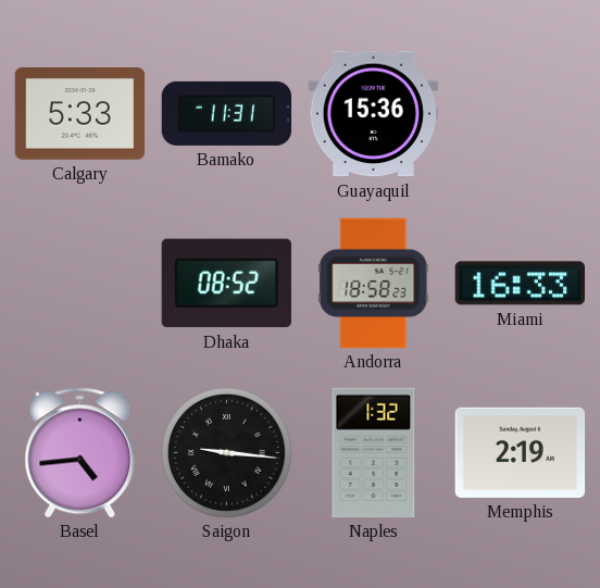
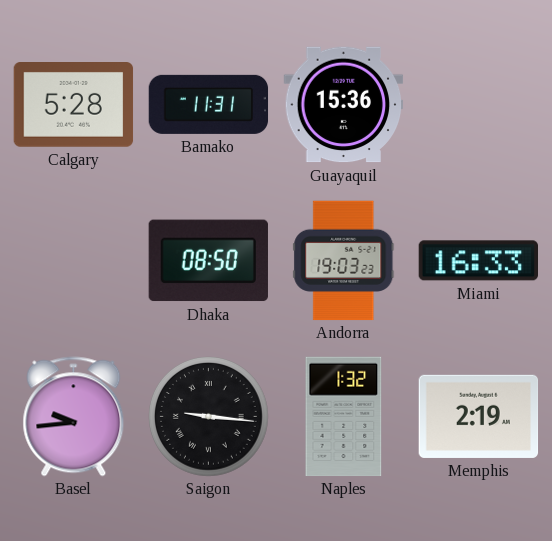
Calgary: 5:33 -> 5:28 (74, 105)
Dhaka: 08:52 -> 08:50 (208, 261)
Andorra: 18:58 -> 19:03 (344, 261)
Basel: 4:44 -> 9:44 (74, 417)
